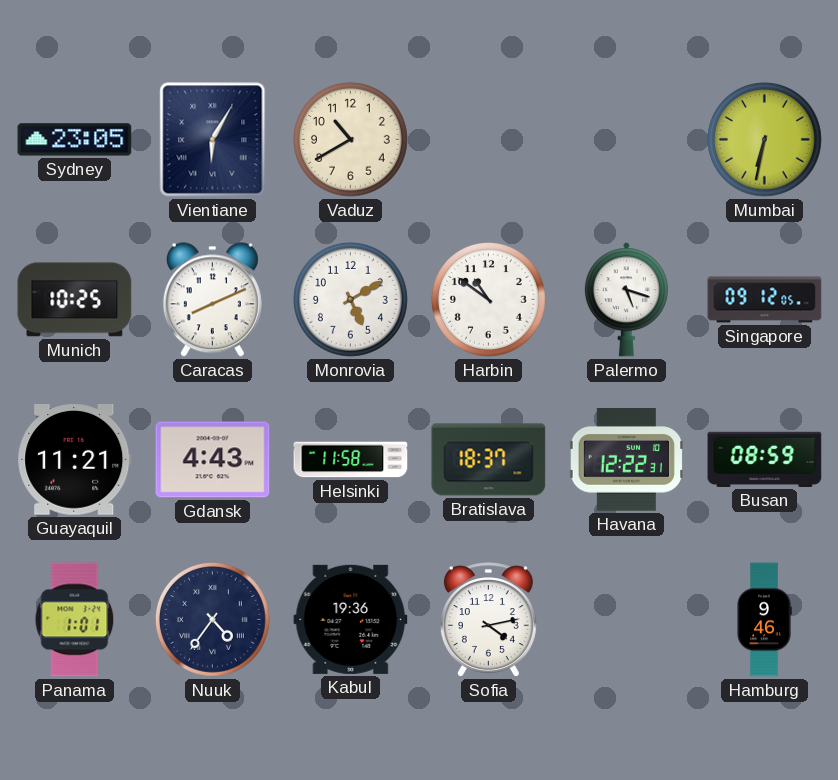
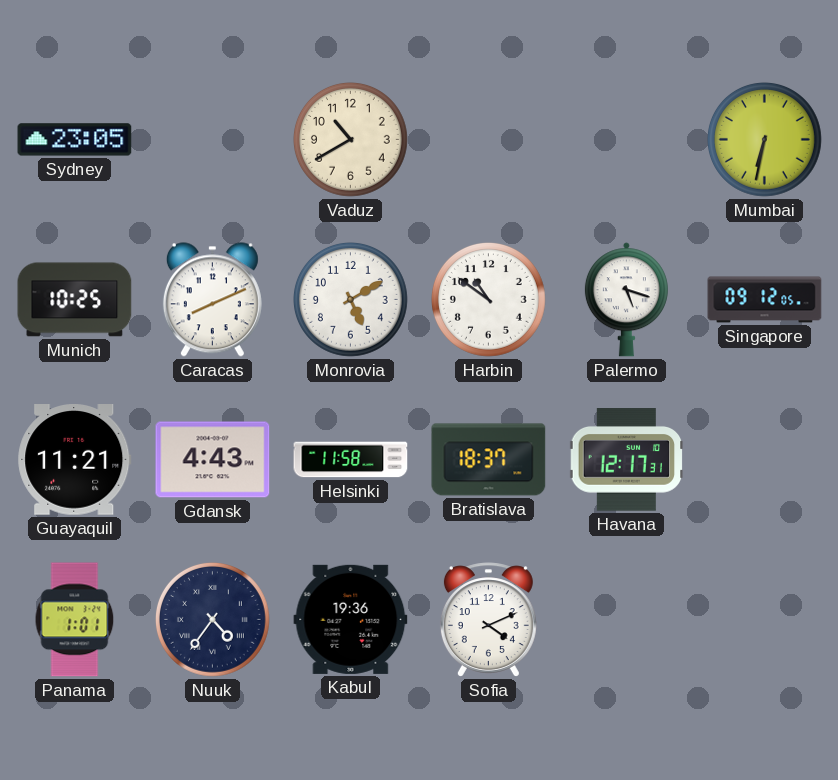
Vientiane: 6:05 -> none (213, 140)
Havana: 12:22 -> 12:17 (627, 460)
Busan: 08:59 -> none (765, 459)
Sofia: 4:13 -> 4:11 (488, 620)
Hamburg: 9:46 -> none (764, 620)
